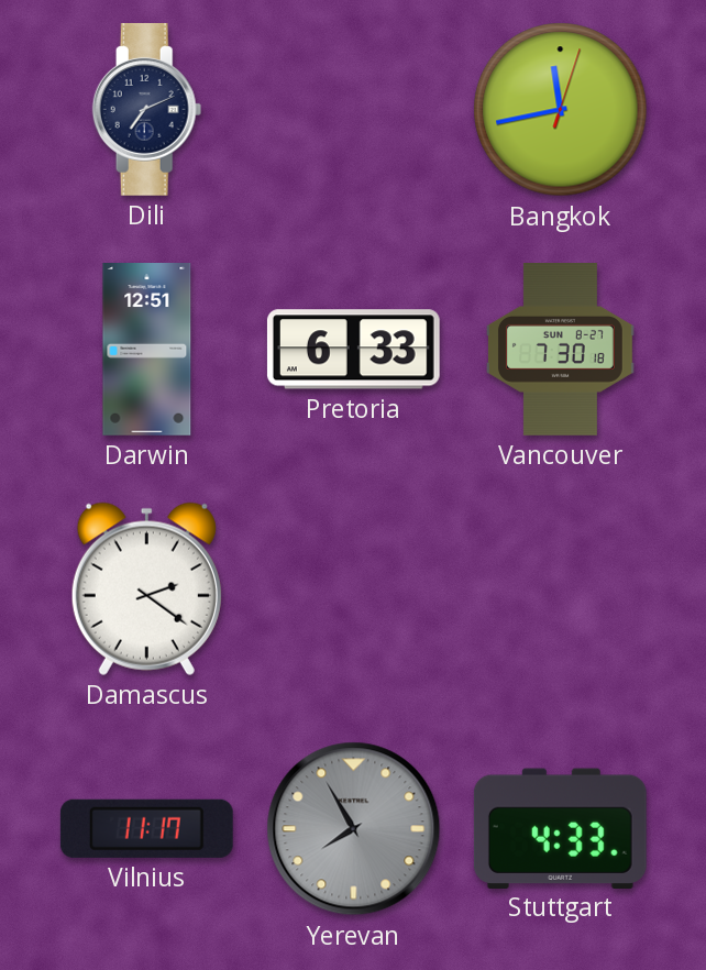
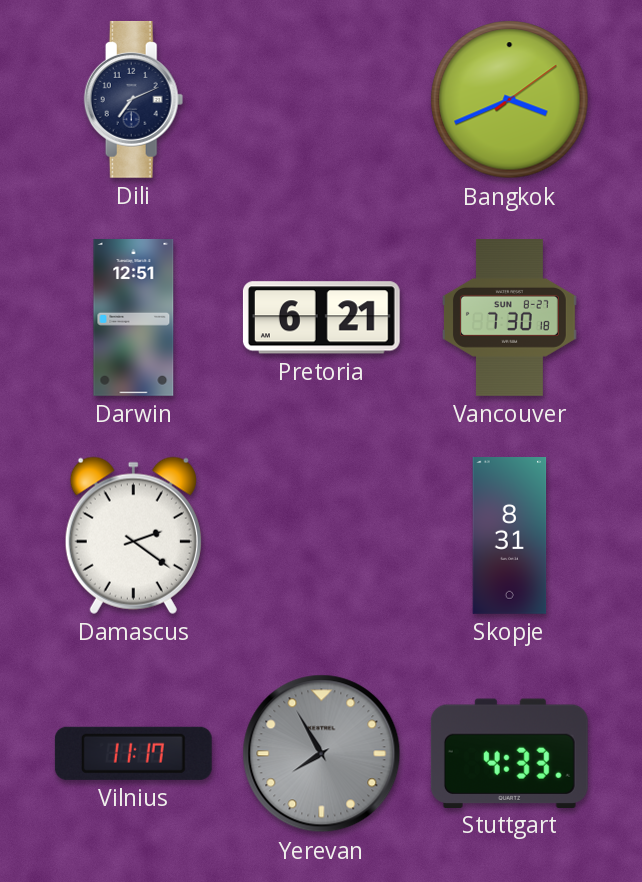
Bangkok: 11:43 -> 3:41 (510, 100)
Pretoria: 6:33 -> 6:21 (321, 318)
Skopje: none -> 8:31 (510, 536)
